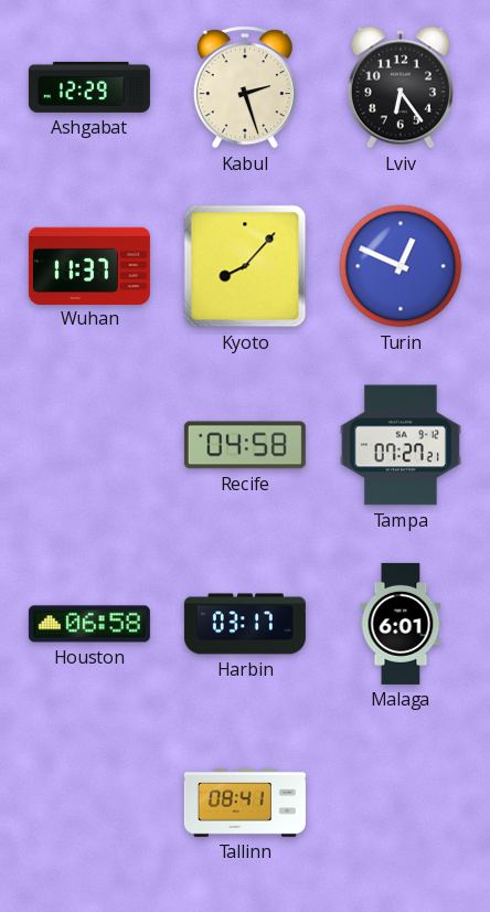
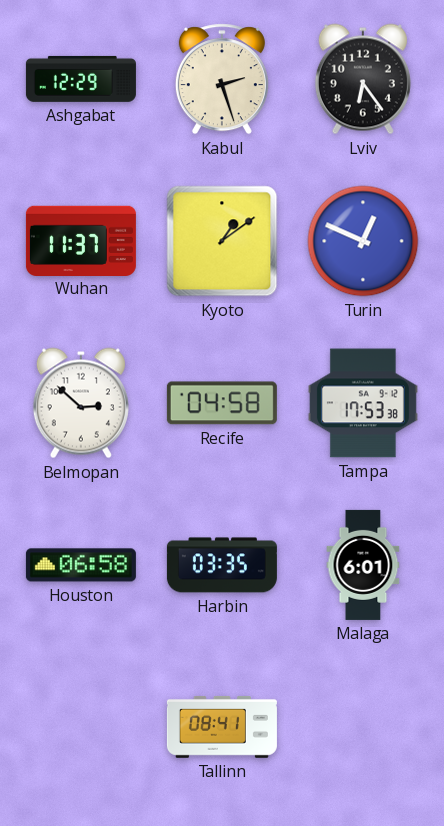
Kyoto: 8:07 -> 1:09 (222, 241)
Belmopan: none -> 2:52 (81, 403)
Tampa: 07:27 -> 17:53 (363, 403)
Harbin: 03:17 -> 03:35 (222, 565)
